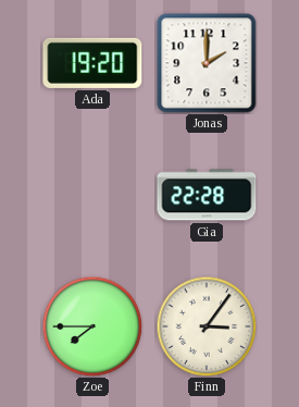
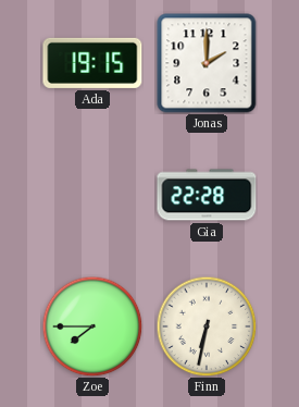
Ada: 19:20 -> 19:15 (92, 63)
Finn: 3:06 -> 6:32 (207, 326)
